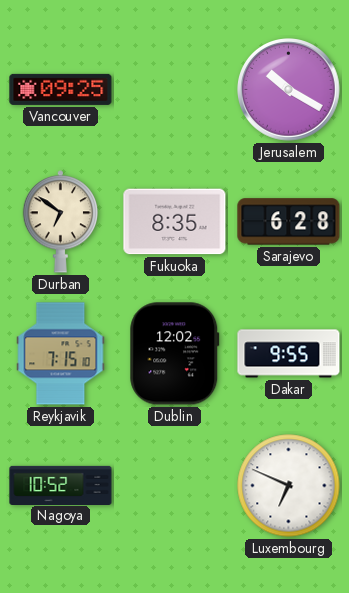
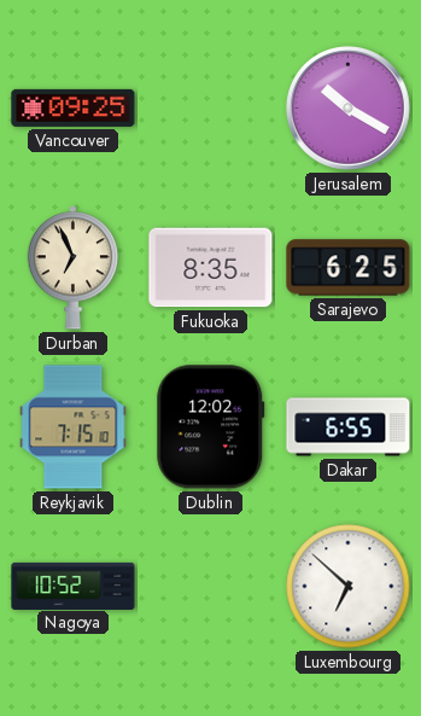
Durban: 6:51 -> 6:56 (72, 268)
Sarajevo: 6:28 -> 6:25 (349, 268)
Dakar: 9:55 -> 6:55 (349, 427)
Luxembourg: 6:49 -> 6:52 (349, 587)
